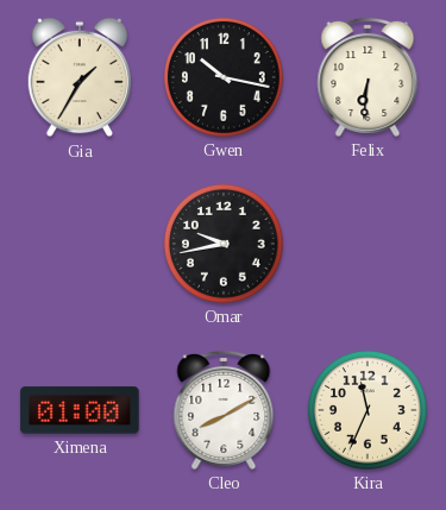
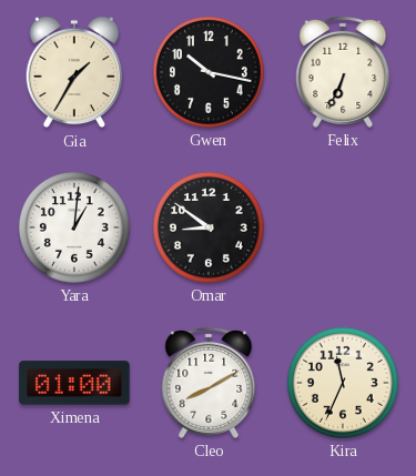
Felix: 6:31 -> 6:34 (343, 72)
Yara: none -> 1:01 (74, 227)
Omar: 9:43 -> 8:51 (209, 227)
